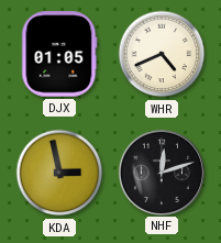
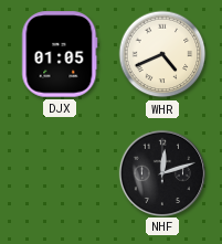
KDA: 2:58 -> none (59, 173)
